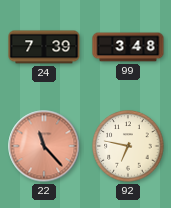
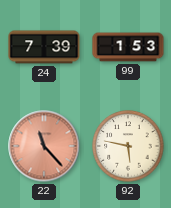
99: 3:48 -> 1:53 (128, 47)
92: 6:47 -> 5:47 (128, 146)
